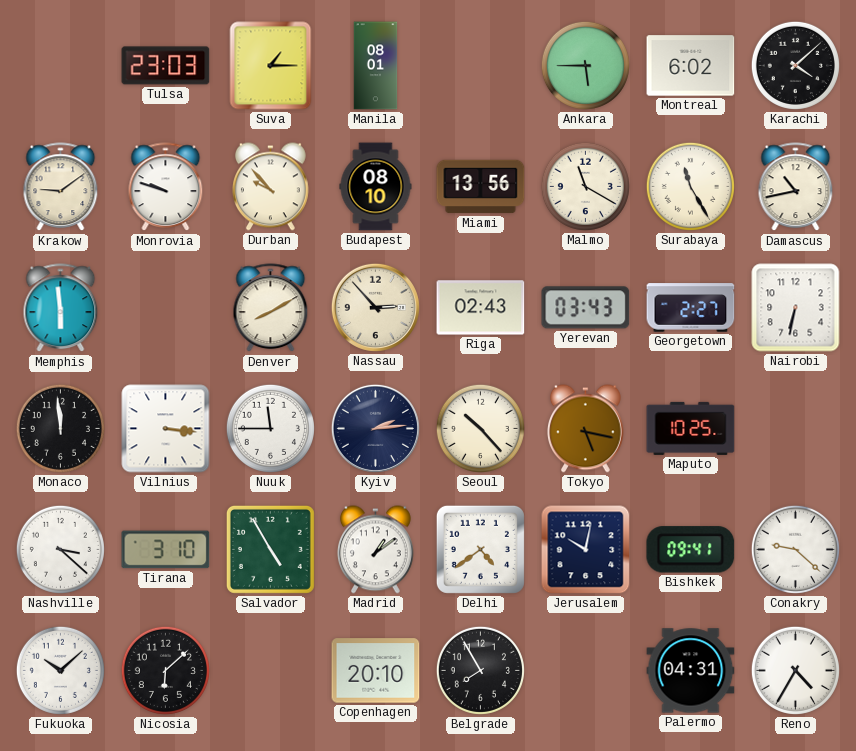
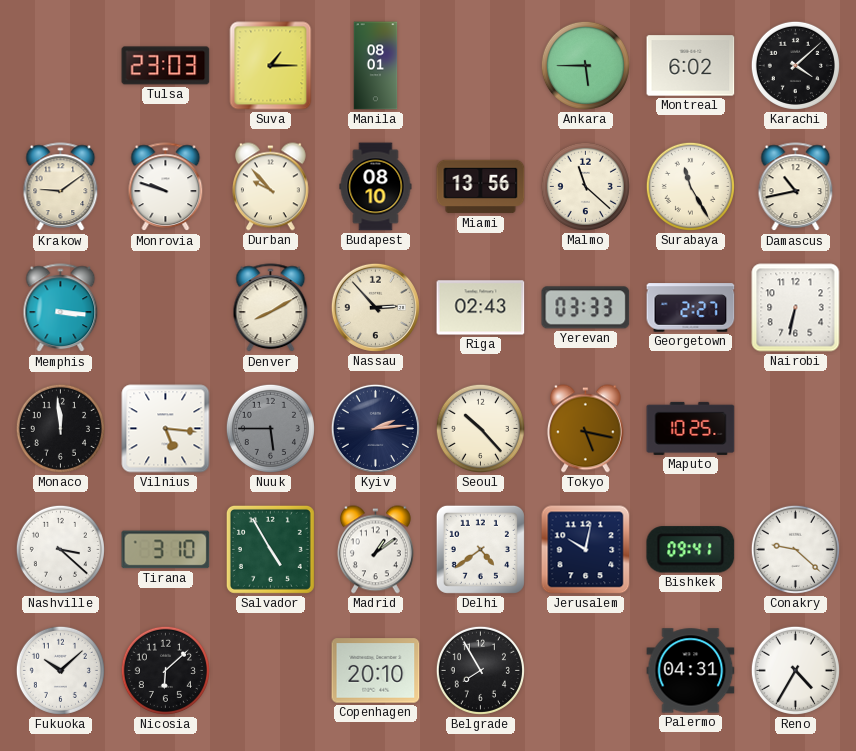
Malmo: 11:20 -> 11:22 (585, 186)
Memphis: 5:59 -> 3:16 (61, 308)
Yerevan: 03:43 -> 03:33 (586, 308)
Vilnius: 3:16 -> 5:16 (166, 429)
Nuuk: 11:45 -> 5:45 (270, 428)
Nuuk dial: white -> grey (270, 428)
